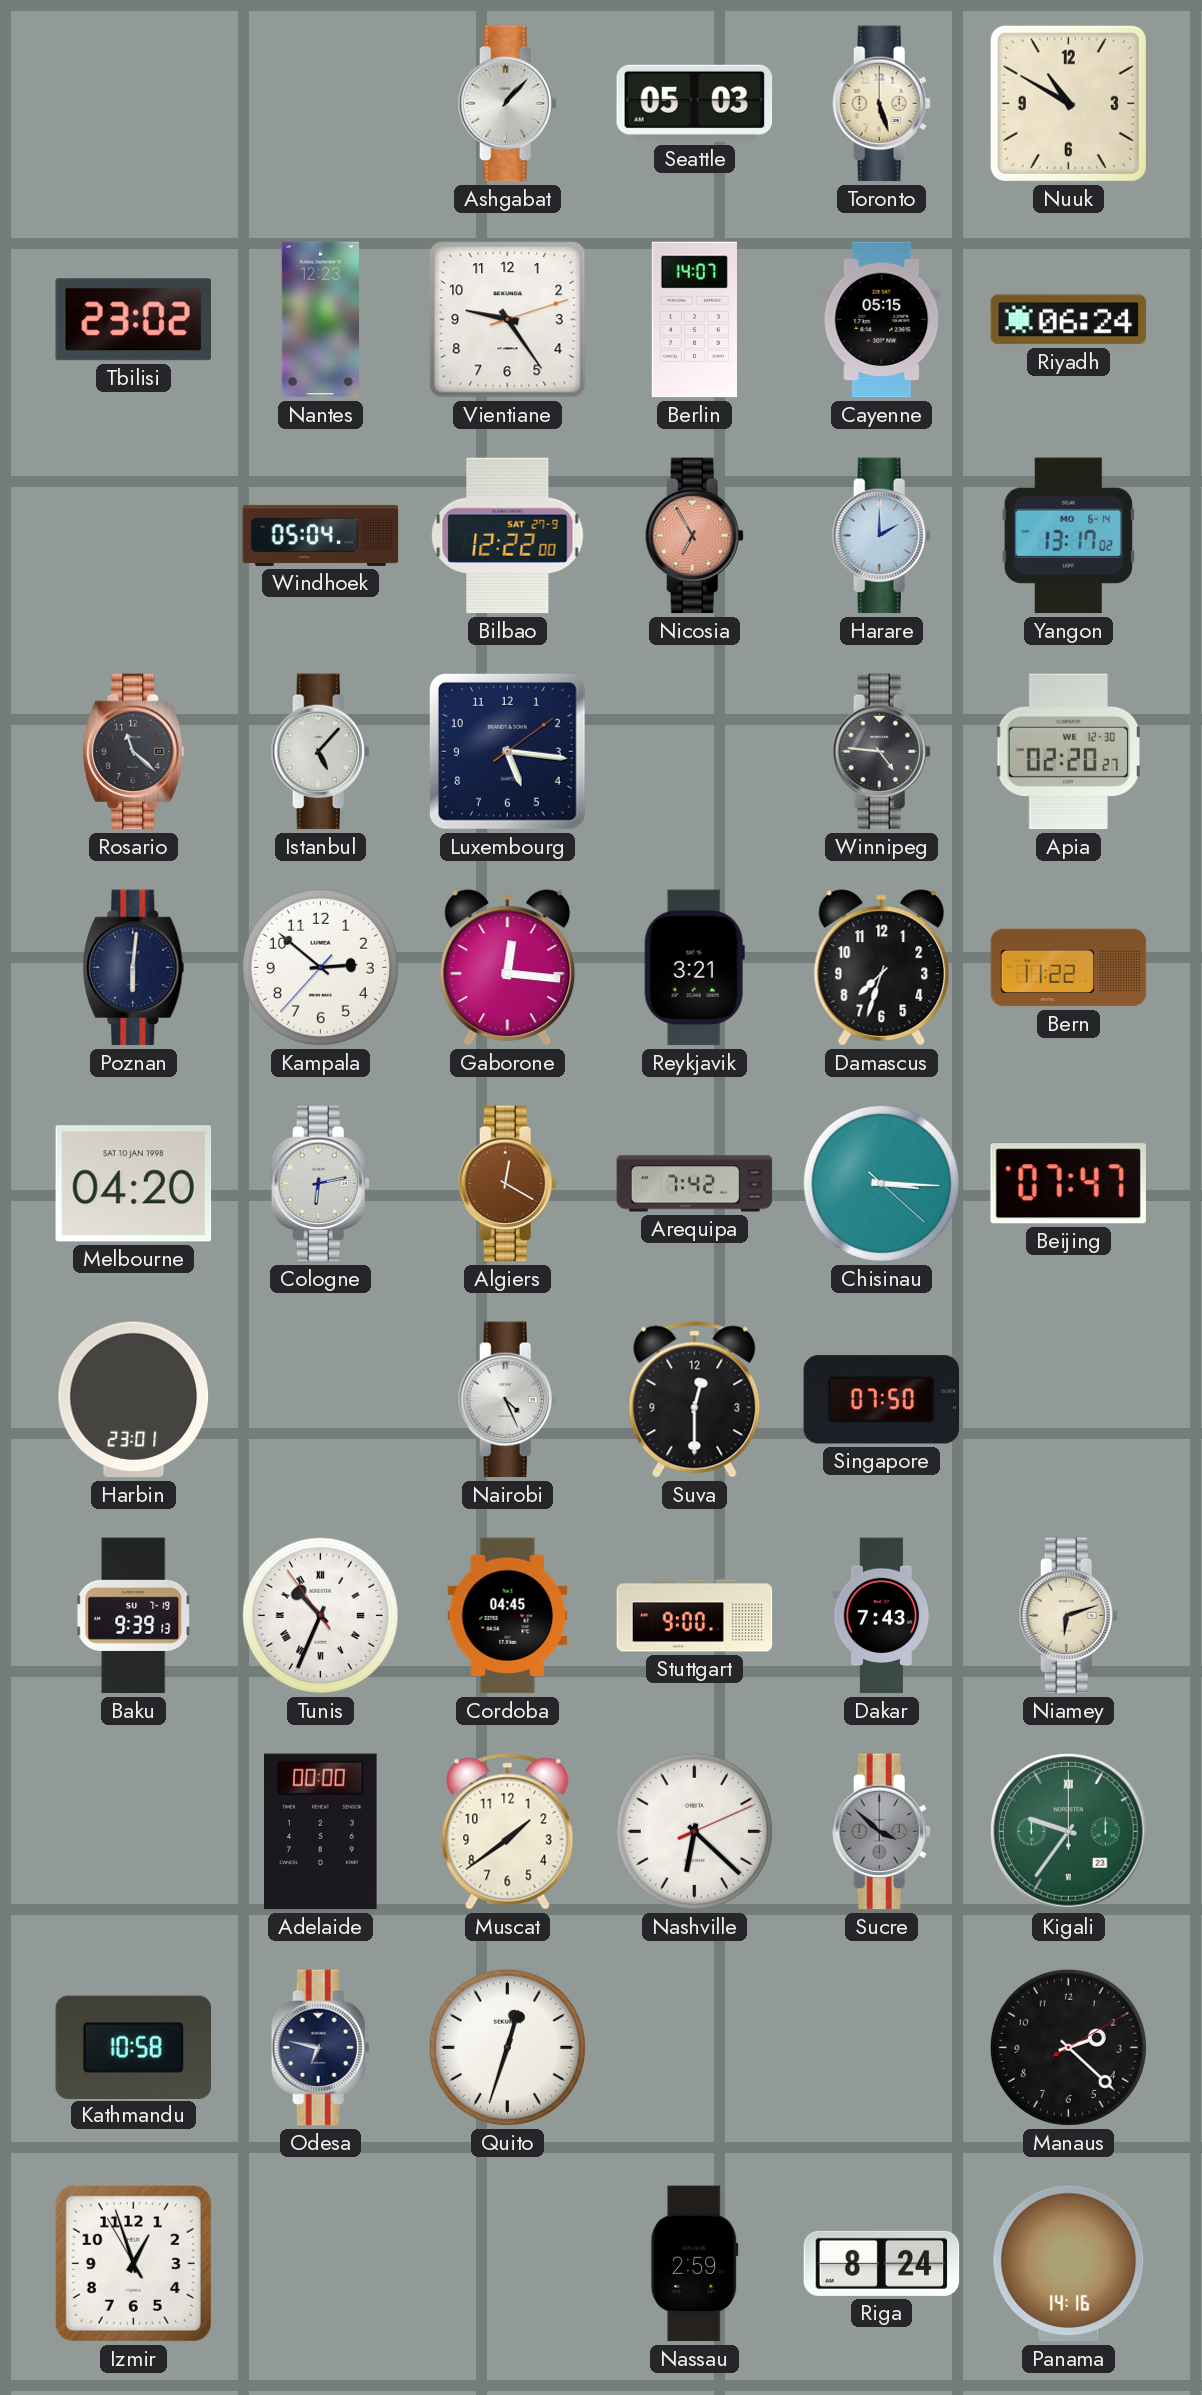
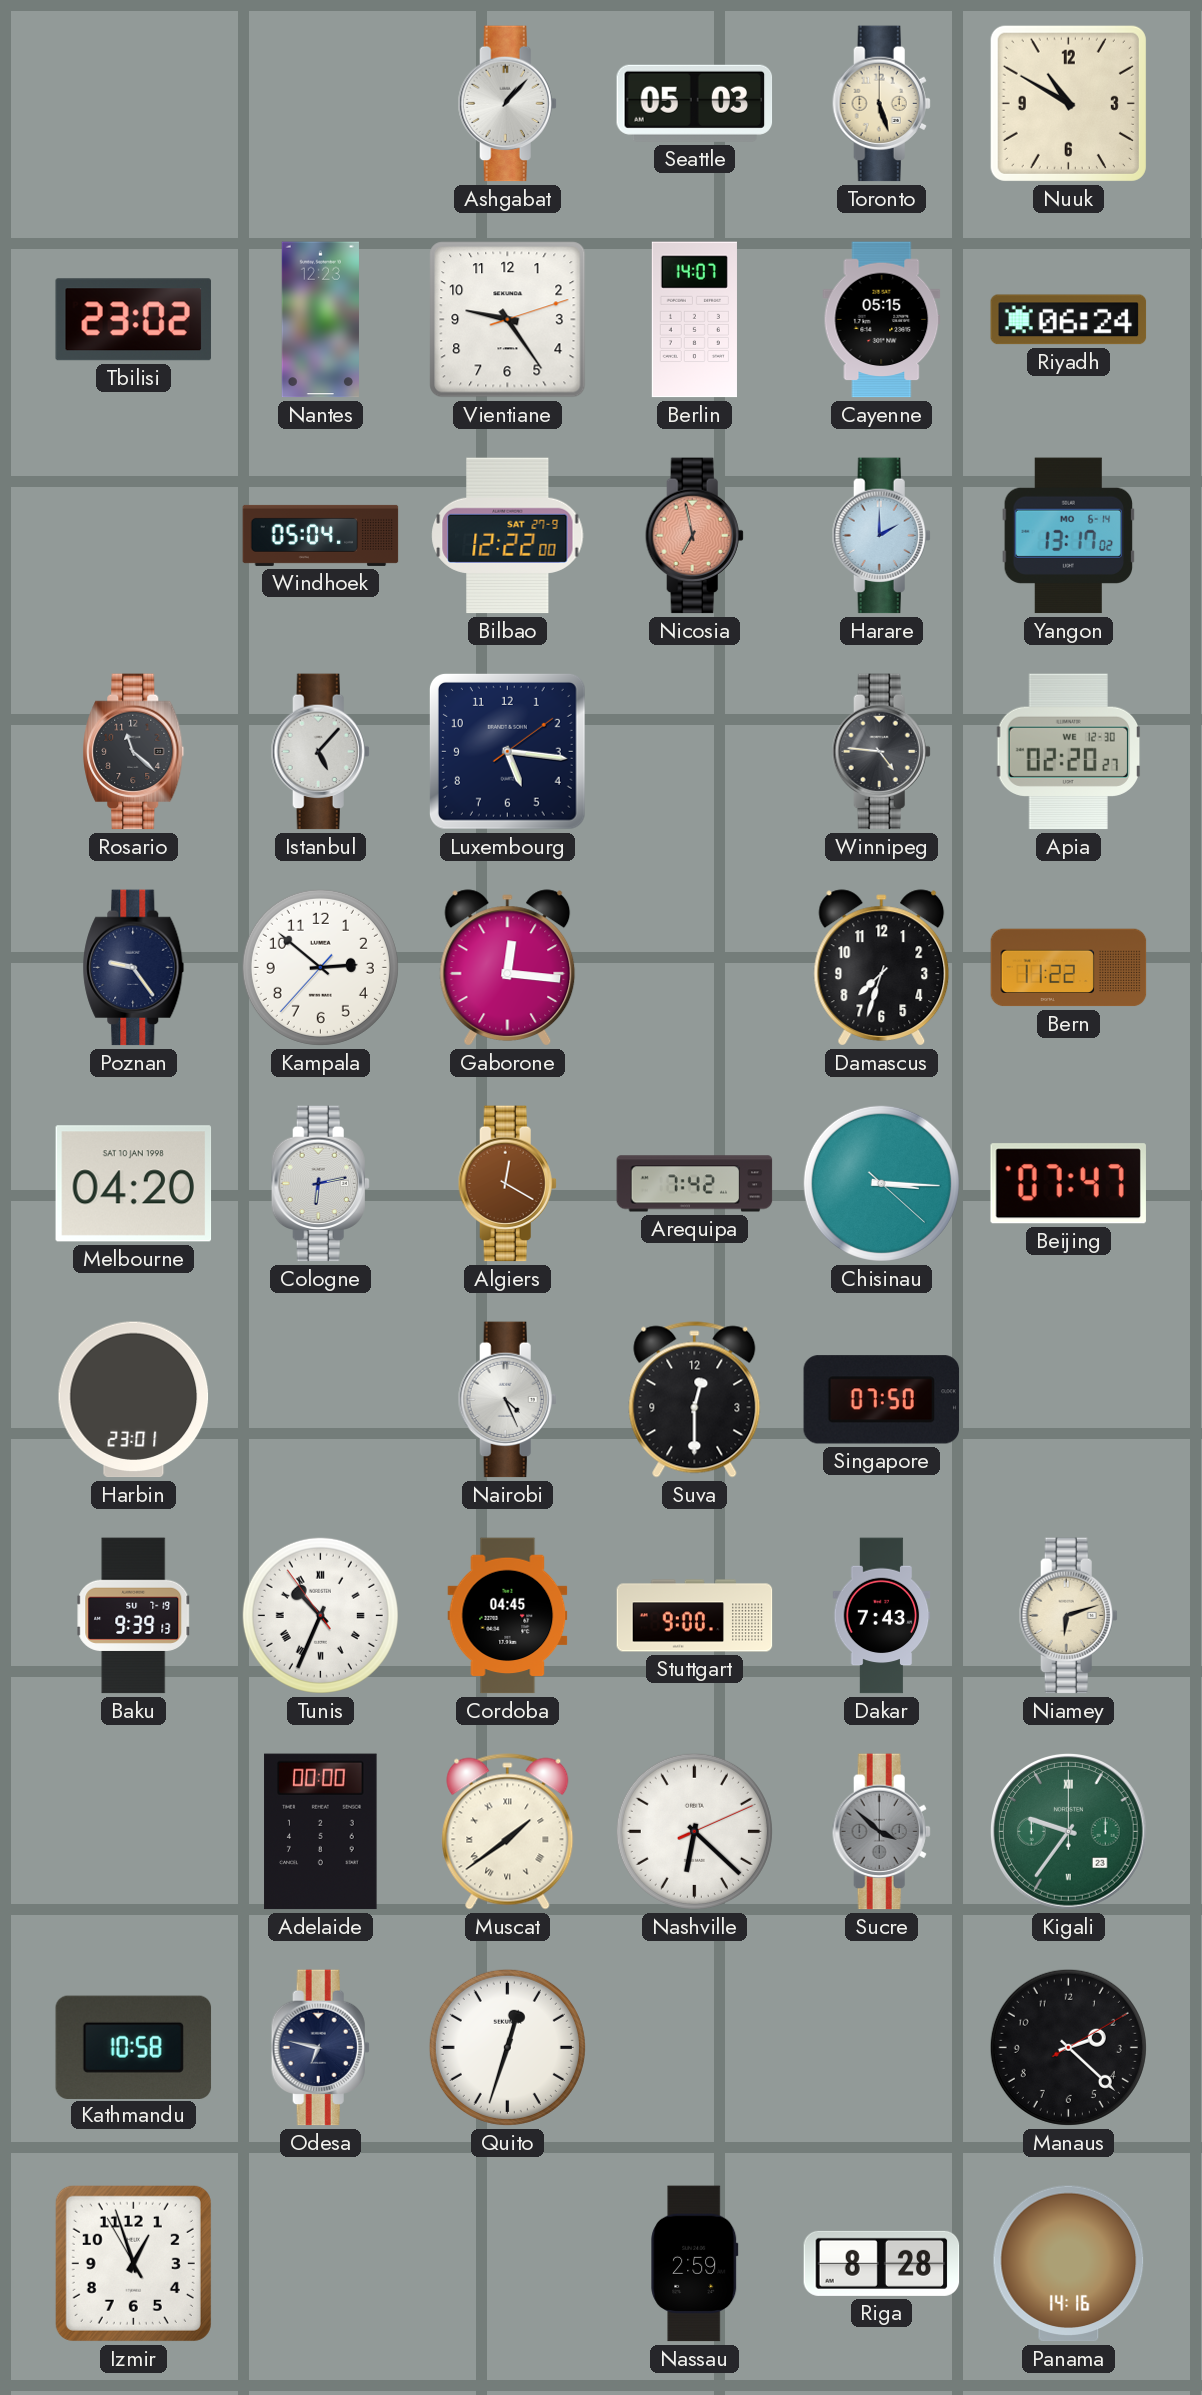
Nicosia: 6:55 -> 6:58 (694, 536)
Poznan: 6:01 -> 9:24 (134, 968)
Reykjavik: 3:21 -> none (694, 968)
Muscat numerals: Arabic -> Roman (508, 1832)
Riga: 8:24 -> 8:28 (882, 2263)
